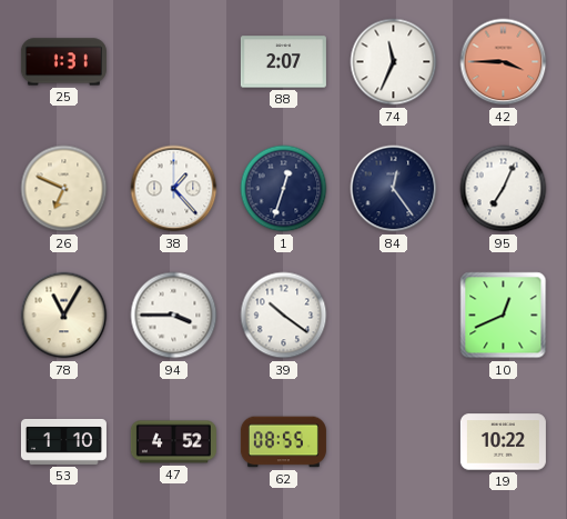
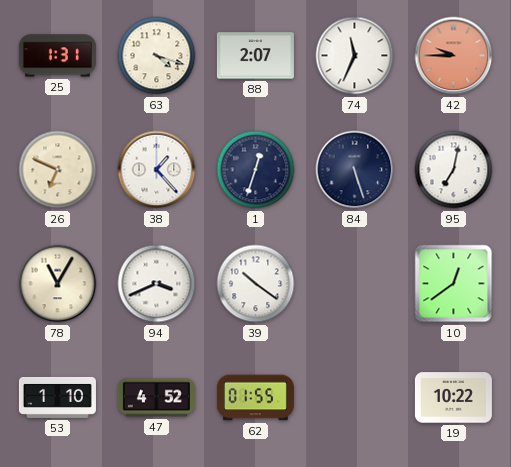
63: none -> 4:18 (157, 56)
42: 3:45 -> 9:45 (454, 56)
84: 12:24 -> 5:27 (355, 170)
95: 7:04 -> 7:02 (454, 170)
94: 3:45 -> 3:41 (157, 284)
10: 12:41 -> 12:39 (454, 284)
62: 08:55 -> 01:55 (255, 398)
